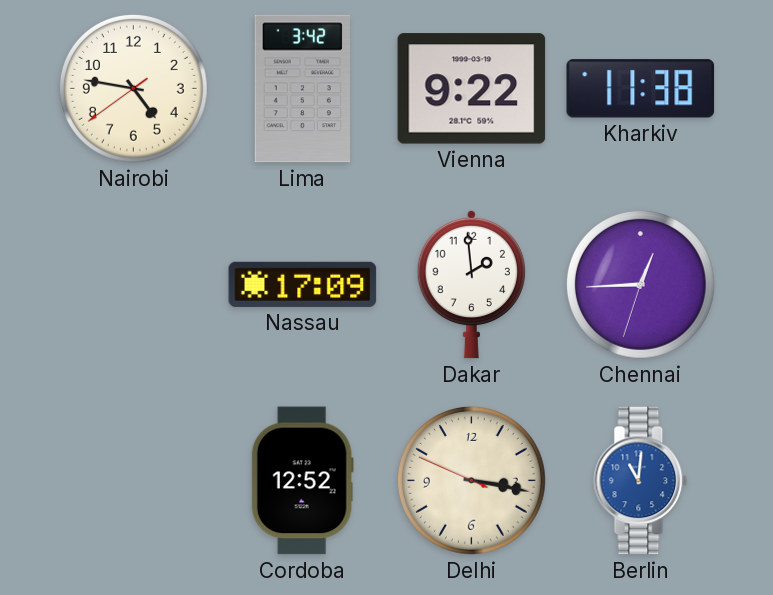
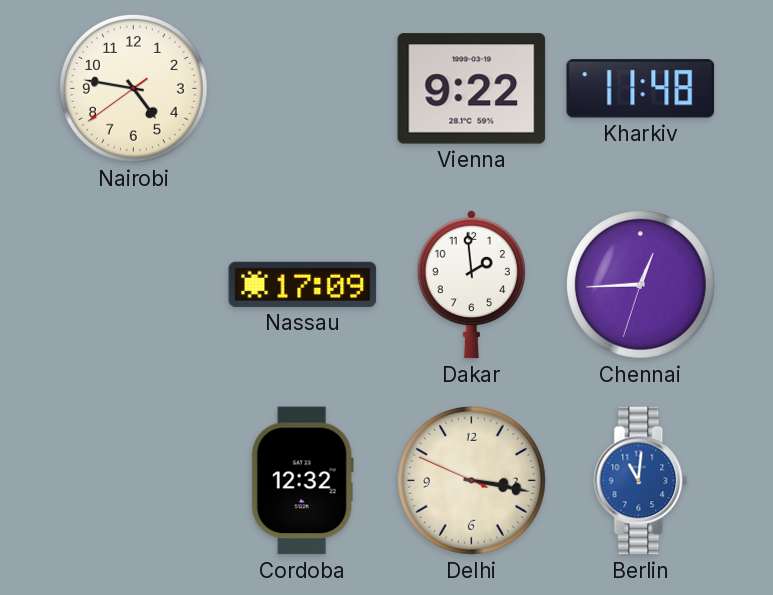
Lima: 3:42 -> none (302, 89)
Kharkiv: 11:38 -> 11:48 (641, 89)
Cordoba: 12:52 -> 12:32 (302, 481)
